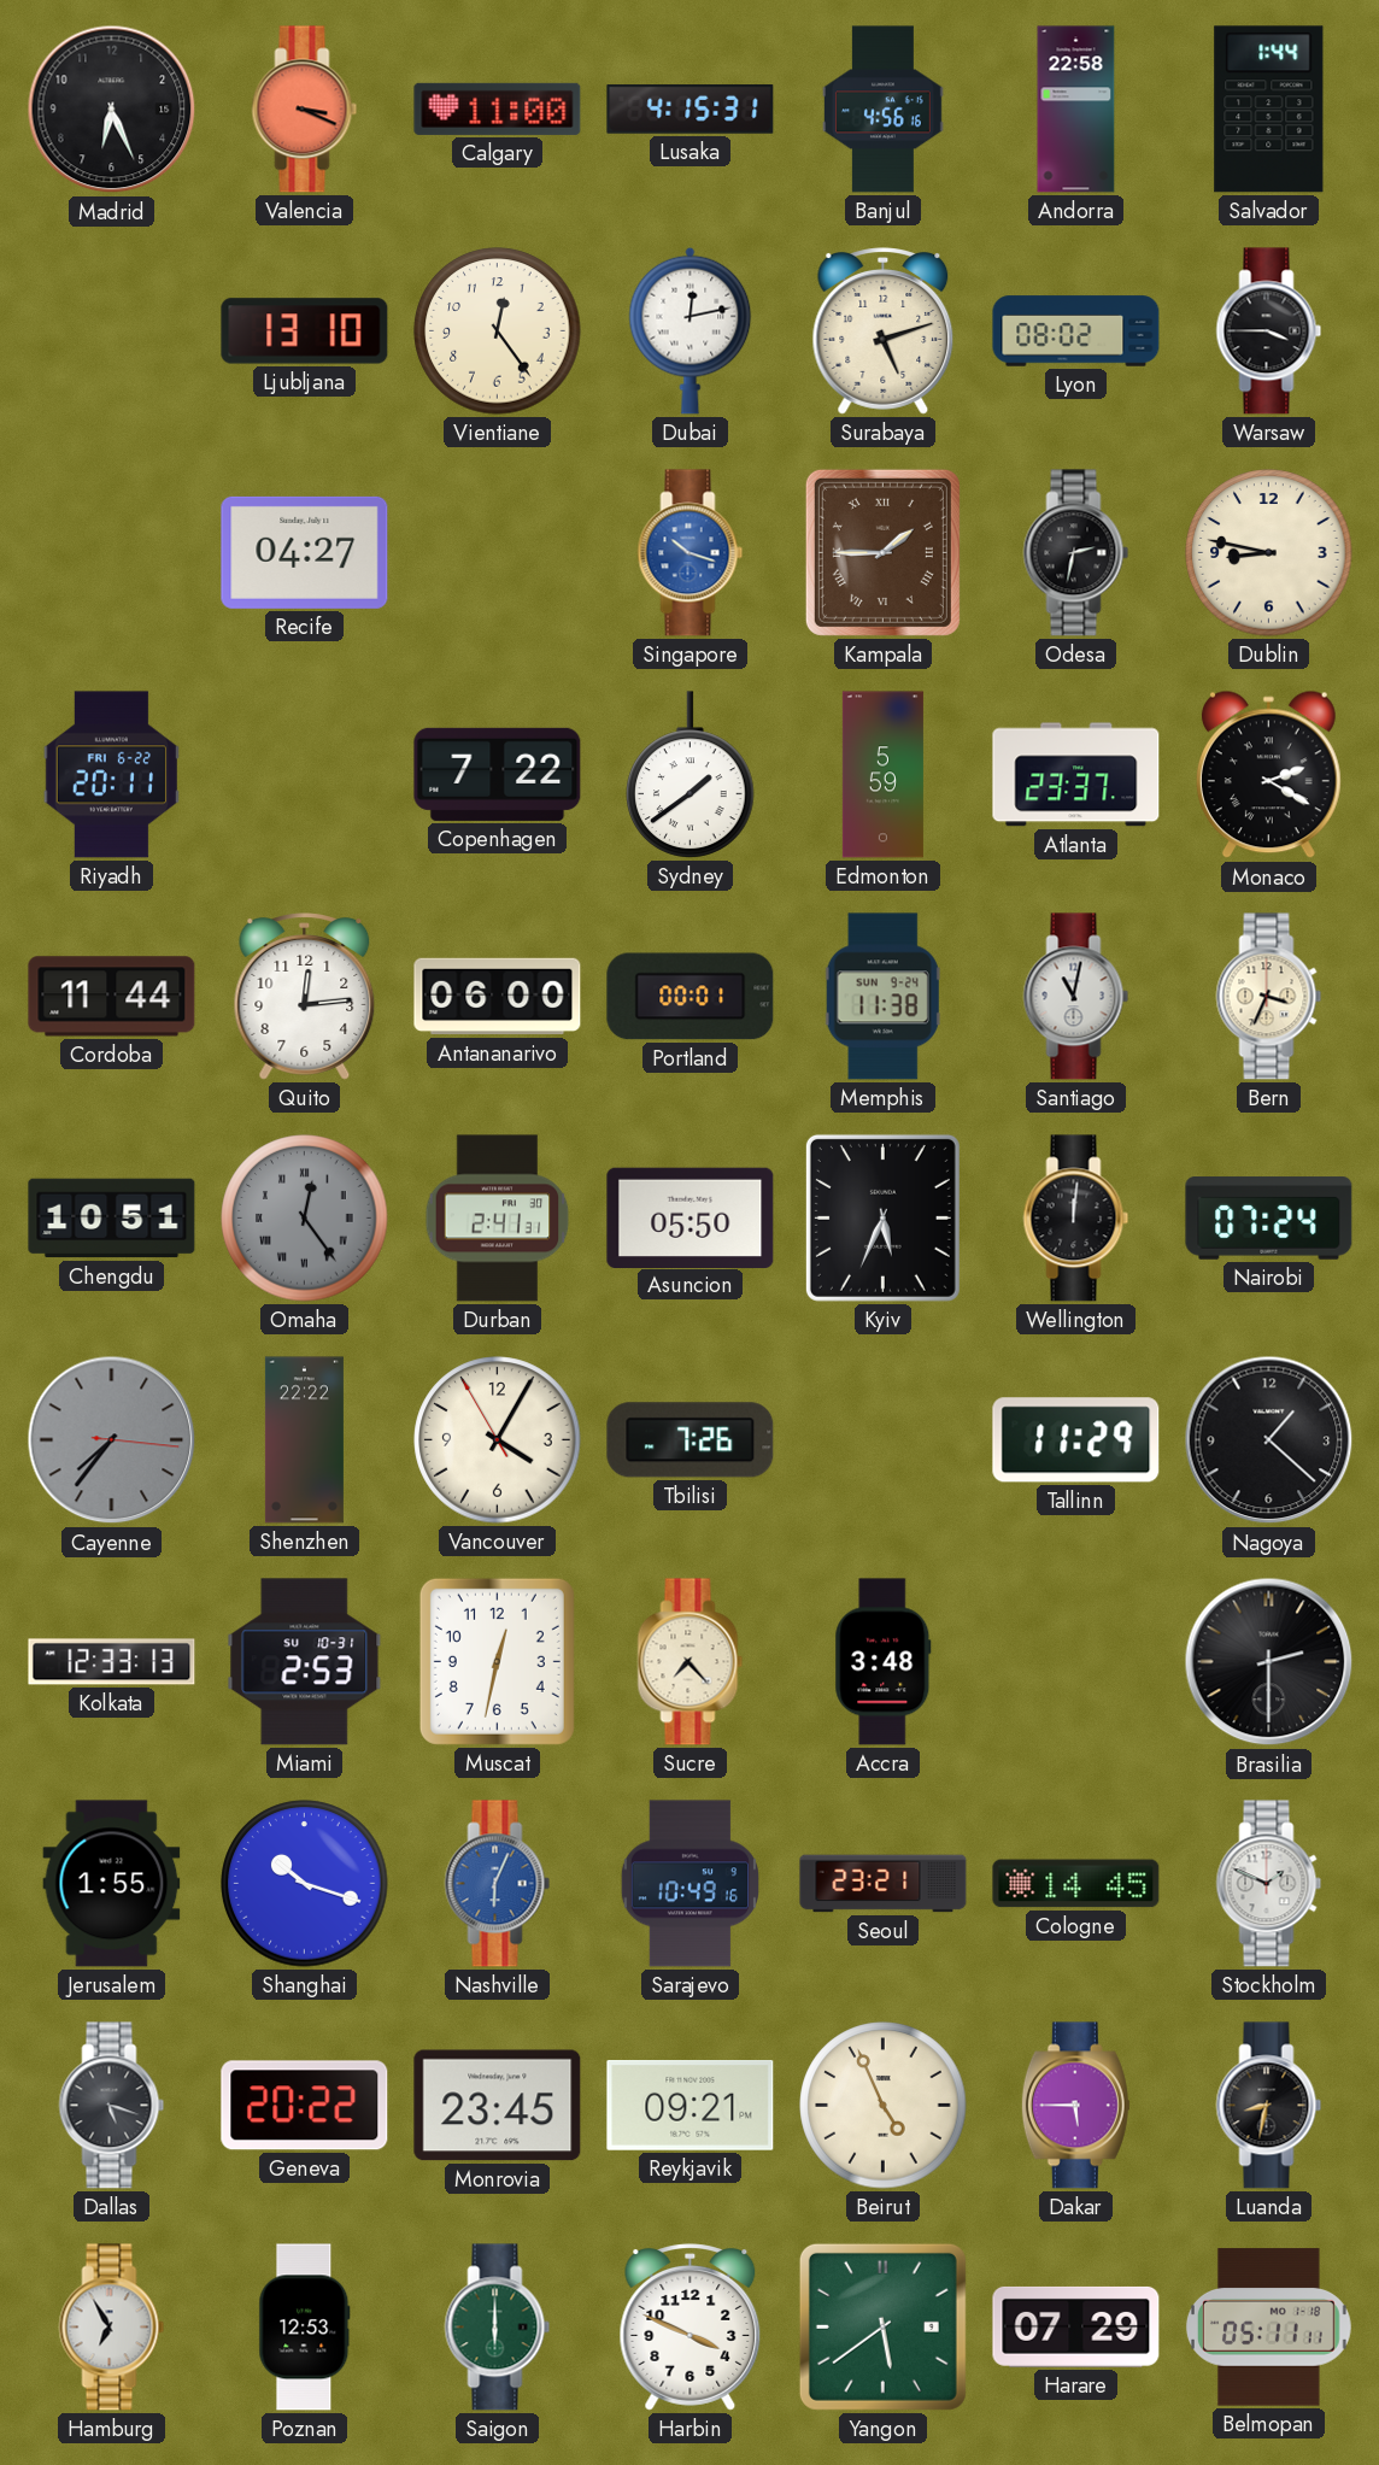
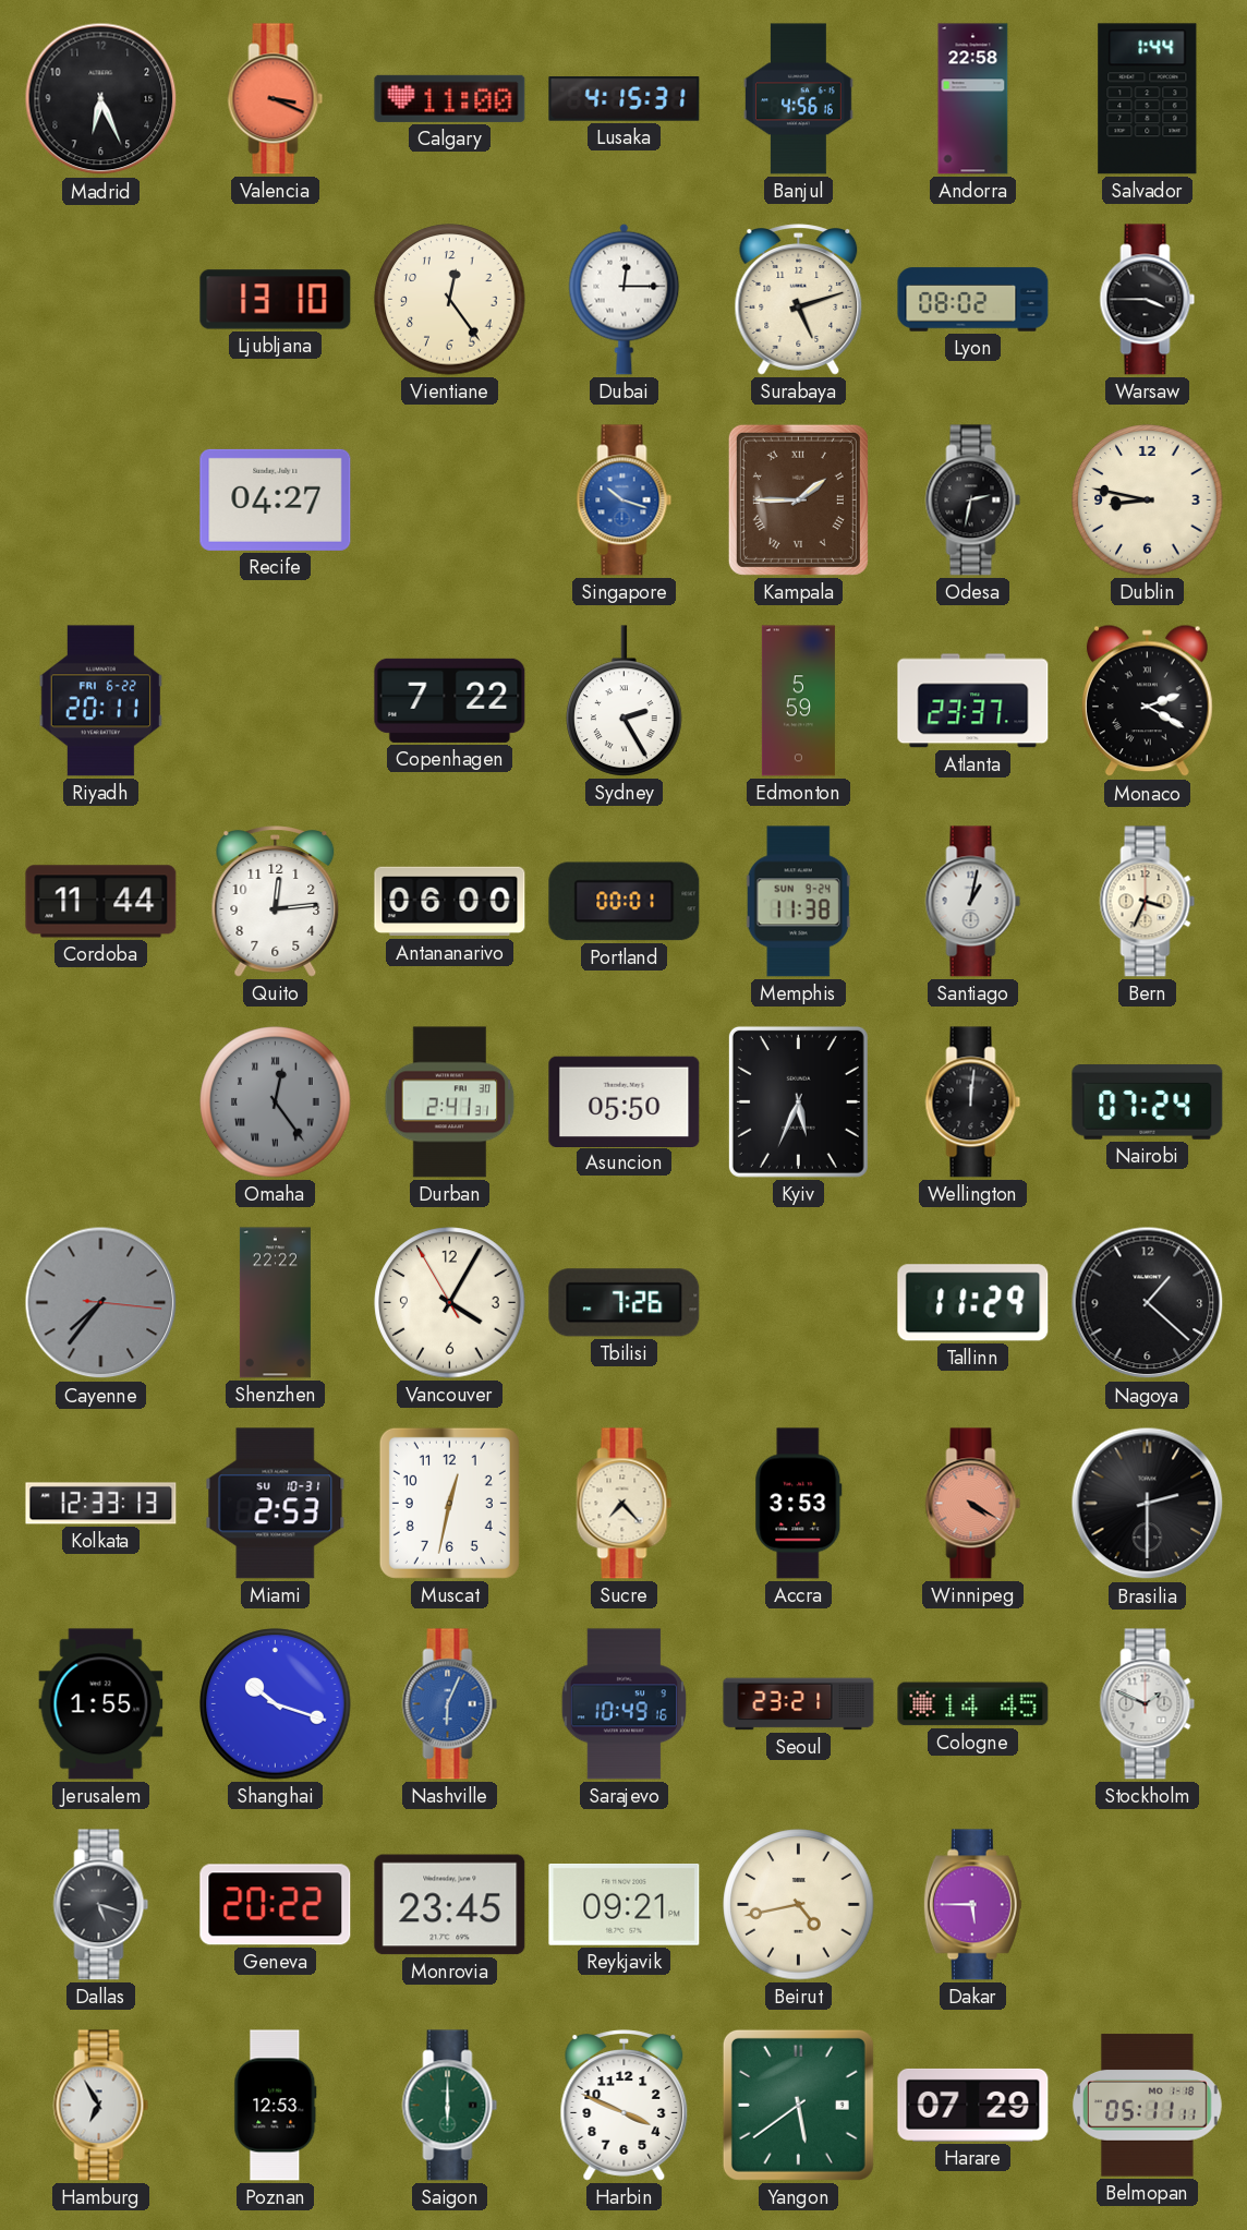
Dubai: 12:13 -> 12:15 (625, 299)
Sydney: 1:39 -> 2:25 (625, 701)
Santiago: 11:02 -> 1:02 (973, 902)
Chengdu: 10:51 -> none (112, 1219)
Accra: 3:48 -> 3:53 (799, 1504)
Winnipeg: none -> 4:20 (973, 1504)
Beirut: 4:56 -> 4:43 (799, 1905)
Luanda: 8:32 -> none (1269, 2106)
